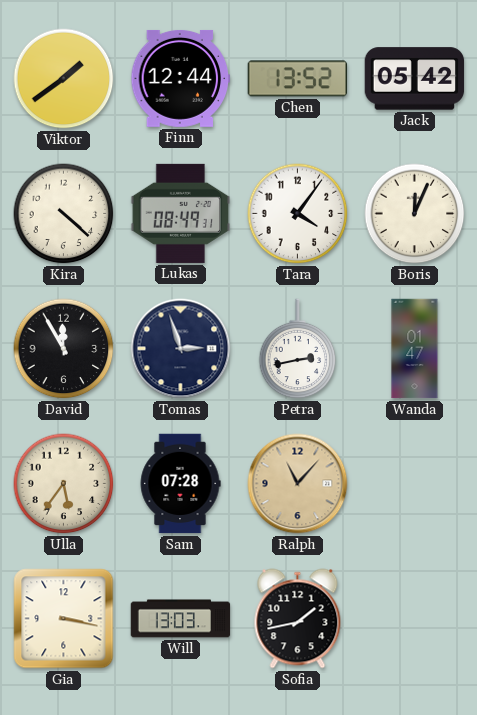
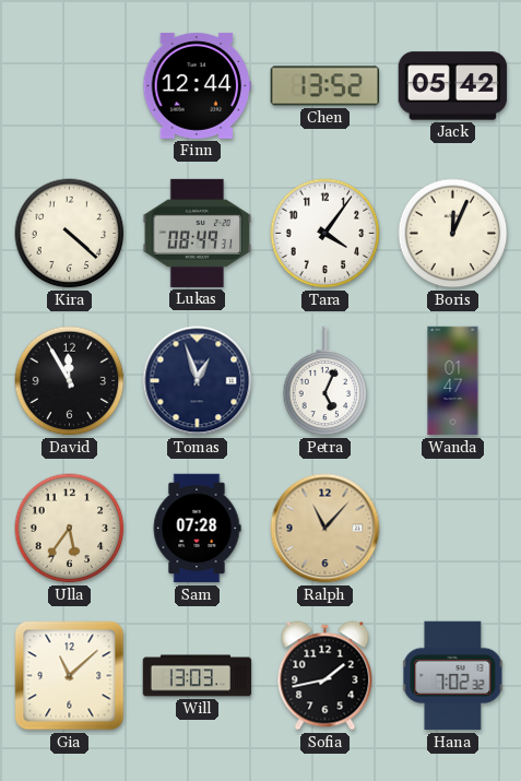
Viktor: 1:39 -> none (64, 79)
Tomas: 2:57 -> 12:57 (198, 381)
Petra: 2:43 -> 5:04 (325, 381)
Gia: 3:17 -> 11:08 (70, 676)
Hana: none -> 7:02 (453, 676)
